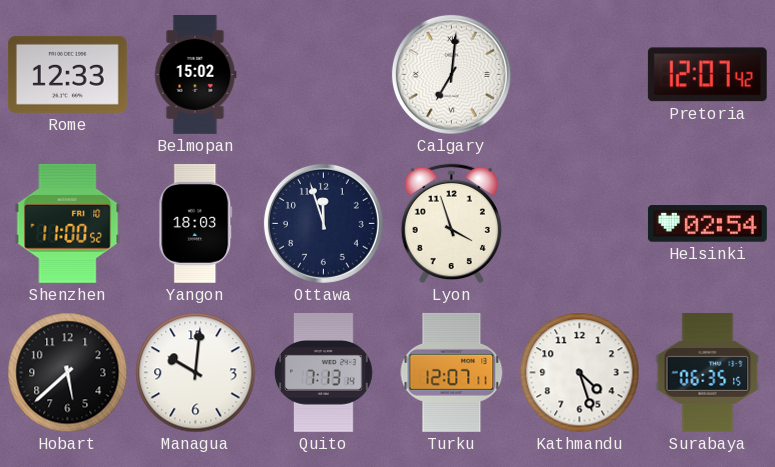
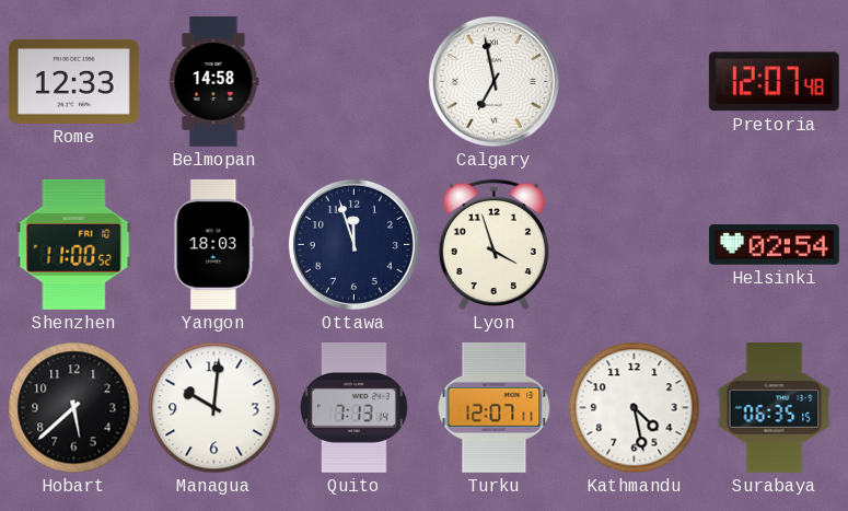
Belmopan: 15:02 -> 14:58 (213, 82)
Calgary: 7:01 -> 6:58 (493, 81)
Pretoria: 12:07:42 -> 12:07:48 (774, 82)
Kathmandu: 4:27 -> 4:28 (635, 408)
